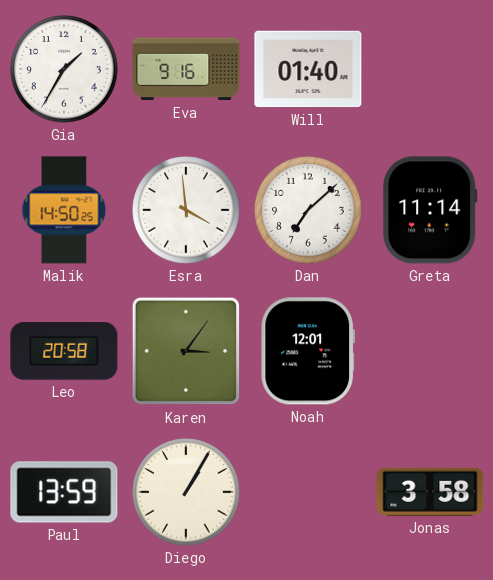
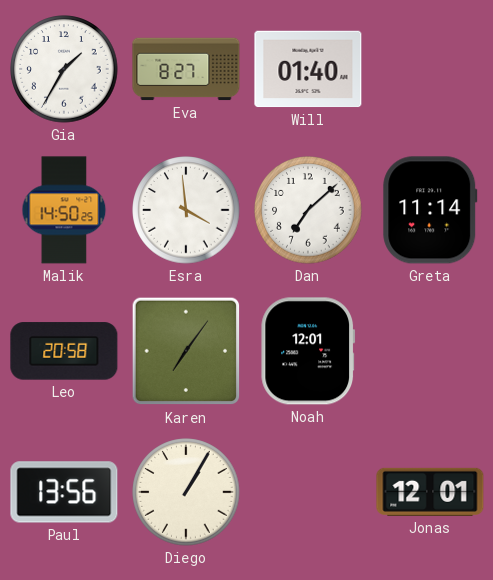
Eva: 9:16 -> 8:27 (186, 69)
Karen: 3:06 -> 7:06 (186, 351)
Paul: 13:59 -> 13:56 (64, 492)
Jonas: 3:58 -> 12:01 (430, 492)
